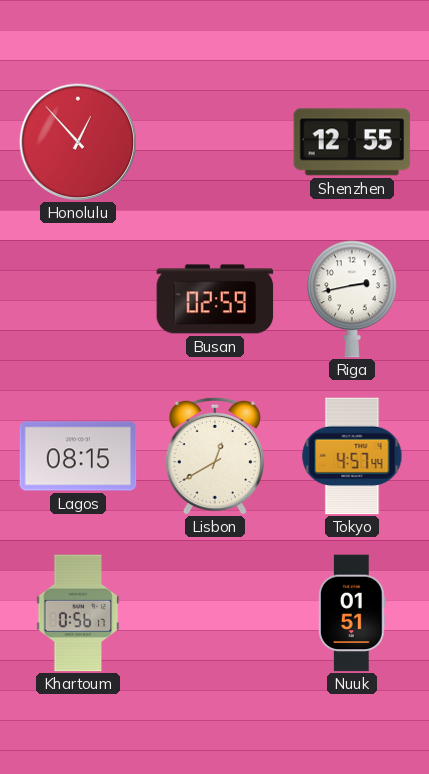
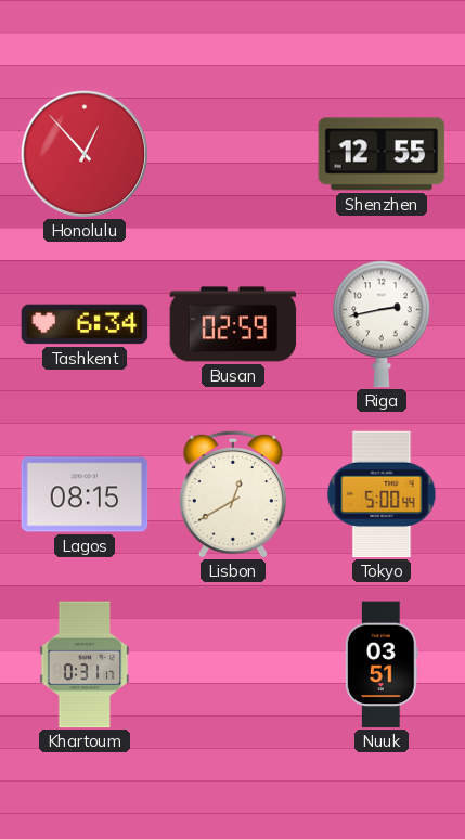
Tashkent: none -> 6:34 (85, 324)
Tokyo: 4:57 -> 5:00 (382, 494)
Khartoum: 0:56 -> 0:31 (85, 664)
Nuuk: 01:51 -> 03:51 (382, 664)
